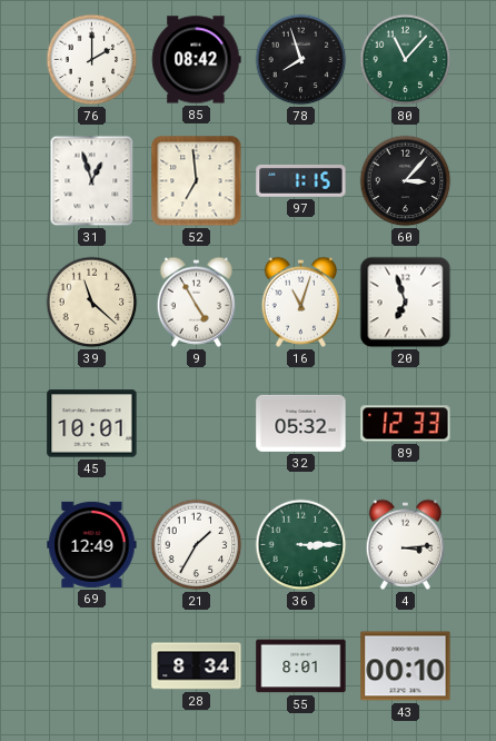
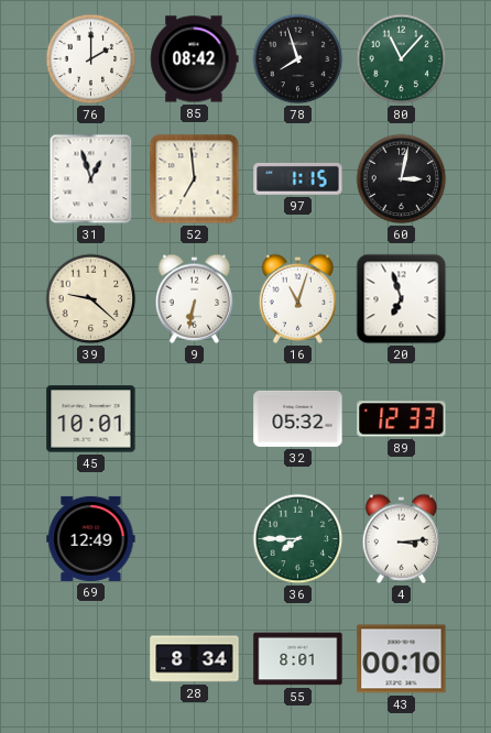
60: 3:07 -> 3:02 (402, 179)
39: 11:22 -> 9:22 (91, 299)
9: 4:55 -> 6:32 (195, 298)
21: 1:35 -> none (197, 545)
36: 3:15 -> 7:45 (298, 539)
